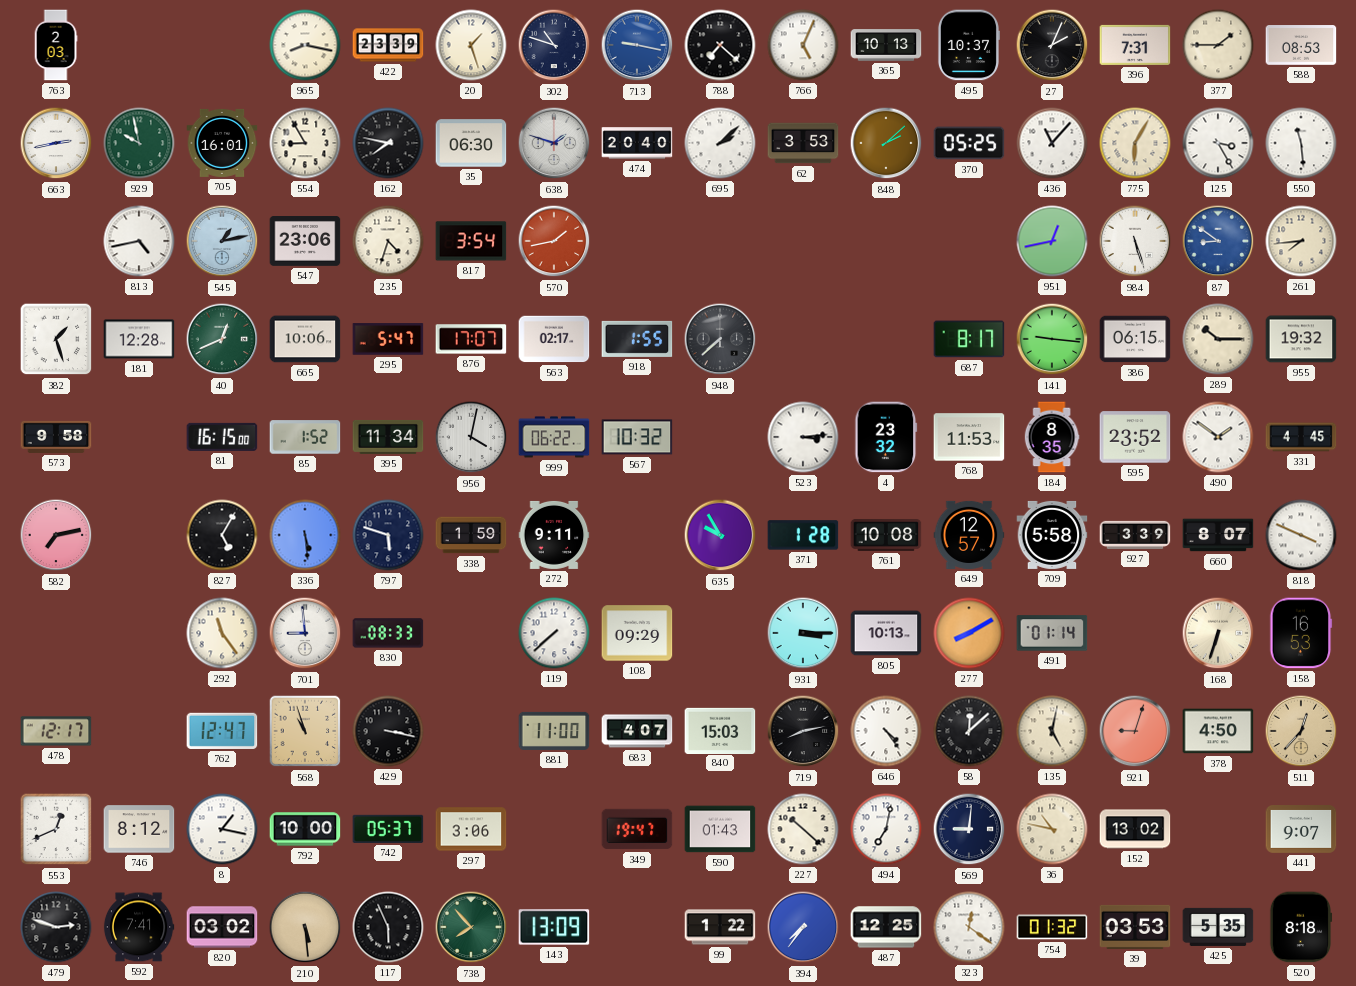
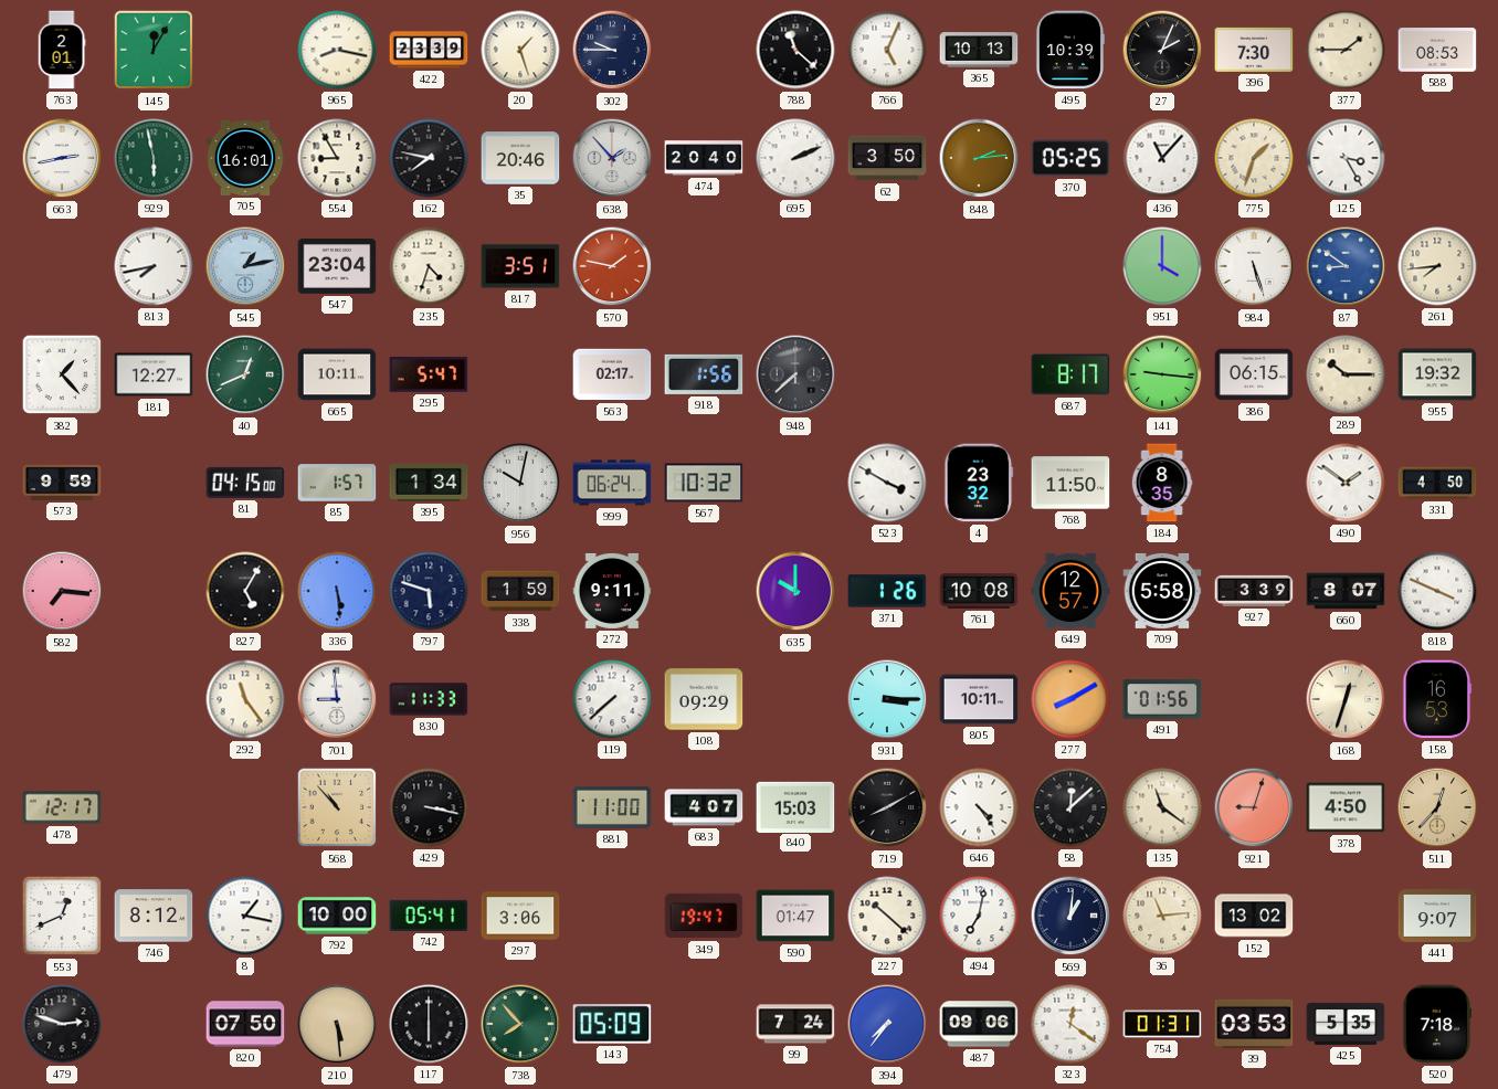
763: 2:03 -> 2:01 (62, 50)
145: none -> 12:05 (154, 50)
302: 10:48 -> 9:45 (612, 50)
713: 9:17 -> none (637, 45)
788: 7:22 -> 11:22 (795, 50)
495: 10:37 -> 10:39 (1069, 50)
396: 7:31 -> 7:30 (1254, 50)
929: 9:58 -> 5:58 (154, 158)
35: 06:30 -> 20:46 (520, 158)
638: 1:48 -> 1:53 (612, 158)
695: 2:08 -> 2:11 (795, 158)
62: 3:53 -> 3:50 (887, 158)
848: 2:08 -> 2:14 (979, 158)
775: 6:05 -> 1:33 (1254, 158)
550: 11:29 -> none (1301, 143)
813: 4:43 -> 7:43 (154, 266)
547: 23:06 -> 23:04 (337, 267)
817: 3:54 -> 3:51 (520, 266)
570: 1:43 -> 1:47 (612, 266)
951: 12:43 -> 4:00 (1162, 266)
382: 1:27 -> 1:23 (62, 374)
181: 12:28 -> 12:27 (154, 374)
665: 10:06 -> 10:11 (337, 374)
876: 17:07 -> none (471, 339)
918: 1:55 -> 1:56 (704, 374)
573: 9:58 -> 9:59 (62, 483)
81: 16:15 -> 04:15 (245, 483)
85: 1:52 -> 1:57 (337, 483)
395: 11:34 -> 1:34 (429, 483)
956: 4:02 -> 10:02 (520, 483)
999: 06:22 -> 06:24 (612, 483)
523: 3:14 -> 3:50 (887, 483)
768: 11:53 -> 11:50 (1070, 483)
595: 23:52 -> none (1135, 437)
331: 4:45 -> 4:50 (1437, 483)
582: 7:13 -> 7:16 (62, 591)
635: 9:55 -> 10:00 (795, 591)
371: 1:28 -> 1:26 (887, 591)
830: 08:33 -> 11:33 (429, 699)
805: 10:13 -> 10:11 (979, 699)
491: 01:14 -> 01:56 (1162, 699)
168: 6:33 -> 12:33 (1346, 699)
762: 12:47 -> none (222, 731)
568: 10:57 -> 10:53 (337, 807)
719: 8:13 -> 8:10 (887, 807)
135: 5:02 -> 11:21 (1162, 807)
742: 05:37 -> 05:41 (429, 916)
590: 01:43 -> 01:47 (795, 916)
569: 9:01 -> 1:01 (1070, 916)
36: 10:47 -> 11:14 (1162, 916)
592: 7:41 -> none (139, 927)
820: 03:02 -> 07:50 (245, 1024)
117: 5:56 -> 6:00 (429, 1024)
143: 13:09 -> 05:09 (612, 1024)
99: 1:22 -> 7:24 (795, 1024)
487: 12:25 -> 09:06 (979, 1024)
754: 01:32 -> 01:31 (1162, 1024)
520: 8:18 -> 7:18 (1437, 1024)
